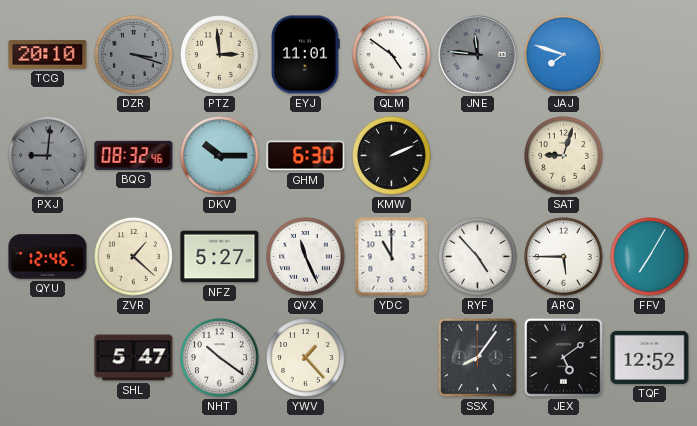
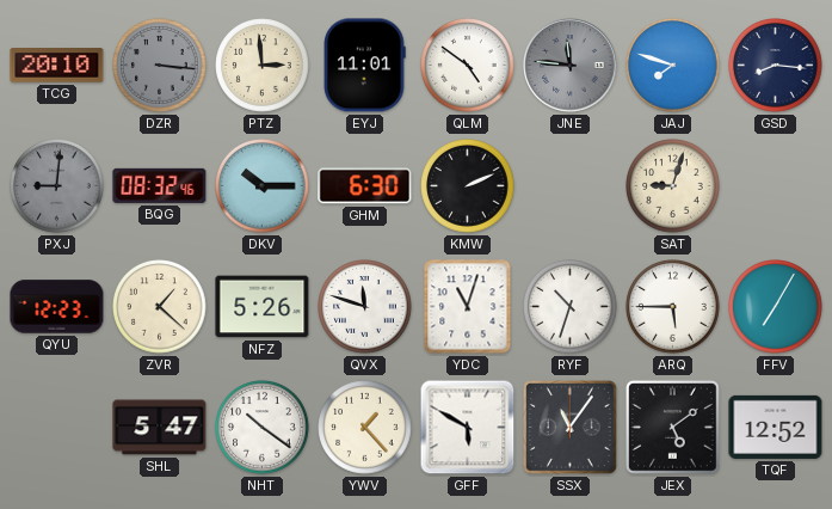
DZR: 3:18 -> 3:16 (160, 66)
GSD: none -> 8:16 (776, 66)
QYU: 12:46 -> 12:23 (57, 307)
NFZ: 5:27 -> 5:26 (263, 307)
QVX: 11:26 -> 11:48 (365, 307)
YDC: 11:00 -> 11:03 (468, 307)
RYF: 4:53 -> 10:33 (571, 307)
GFF: none -> 5:50 (468, 428)
SSX: 8:06 -> 11:06 (571, 428)
